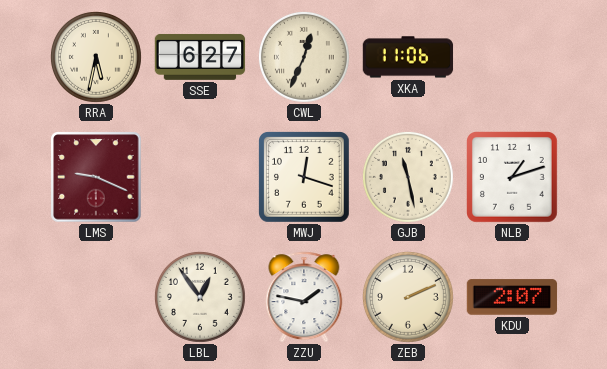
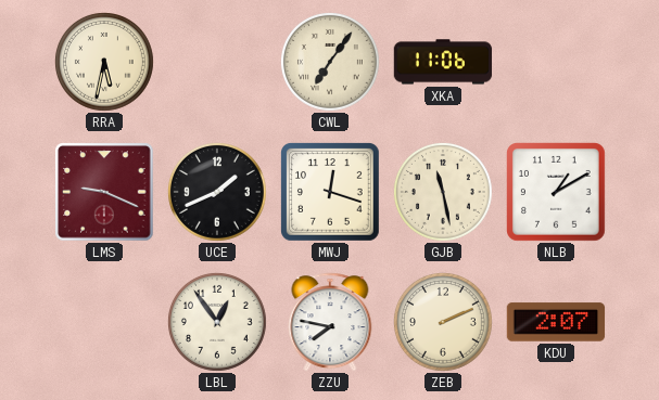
SSE: 6:27 -> none (200, 57)
CWL: 12:34 -> 7:06 (330, 62)
UCE: none -> 1:41 (217, 192)
NLB: 1:12 -> 1:10 (557, 193)
ZZU: 1:47 -> 7:47 (330, 322)
